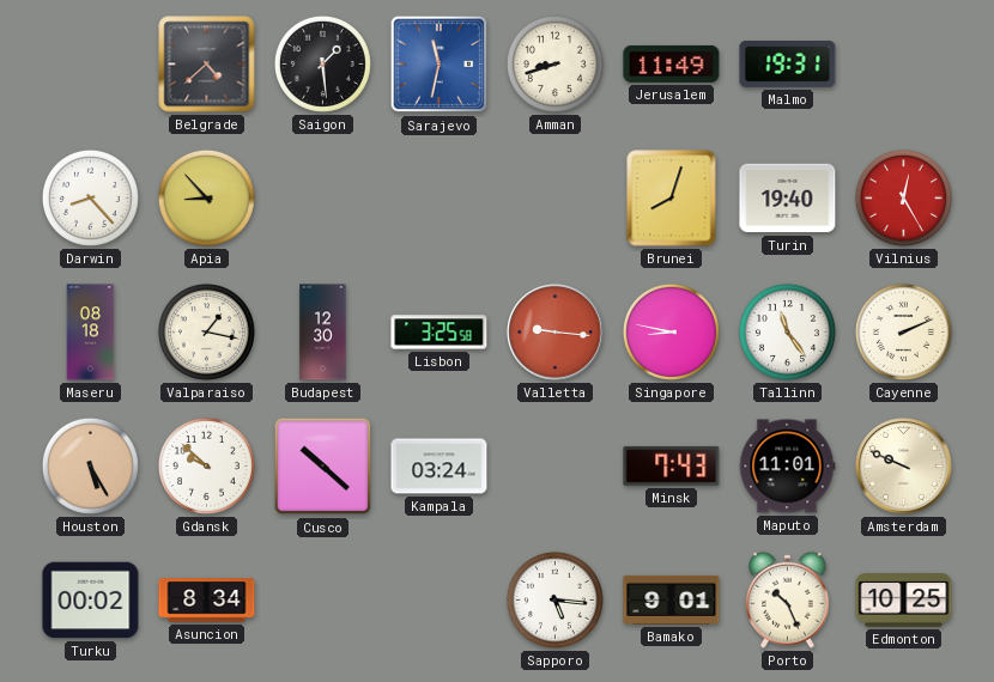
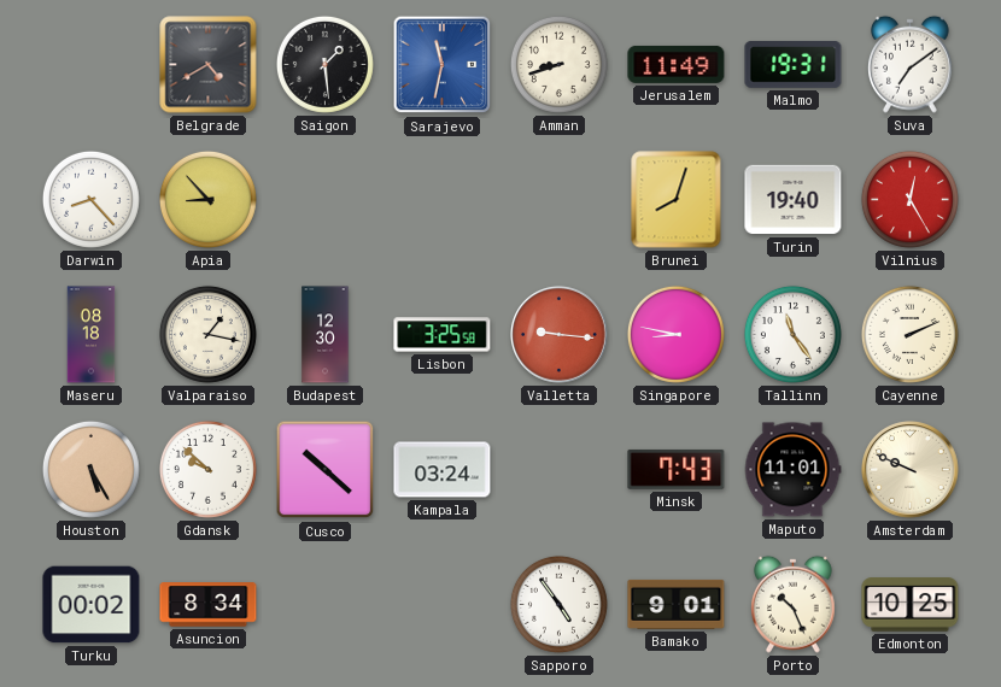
Belgrade: 4:38 -> 4:40 (209, 65)
Suva: none -> 7:09 (911, 64)
Sapporo: 5:16 -> 4:54 (558, 604)
